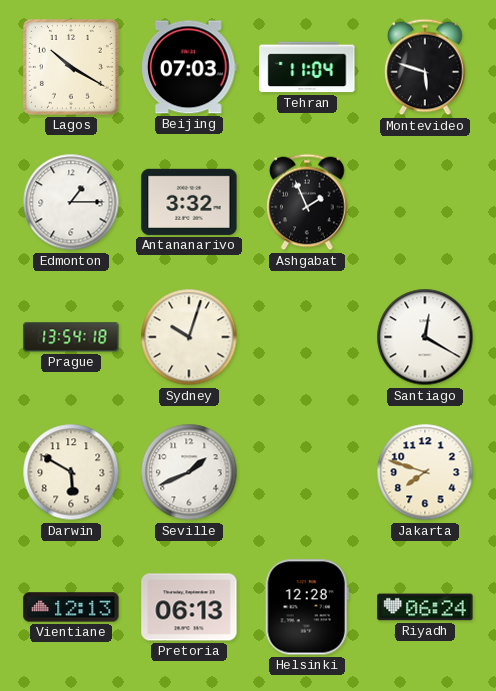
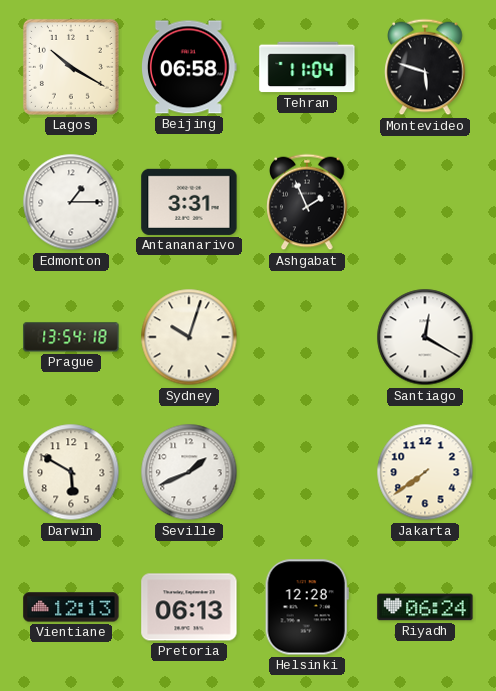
Beijing: 07:03 -> 06:58 (190, 67)
Antananarivo: 3:32 -> 3:31 (189, 202)
Jakarta: 7:48 -> 7:39 (425, 472)
